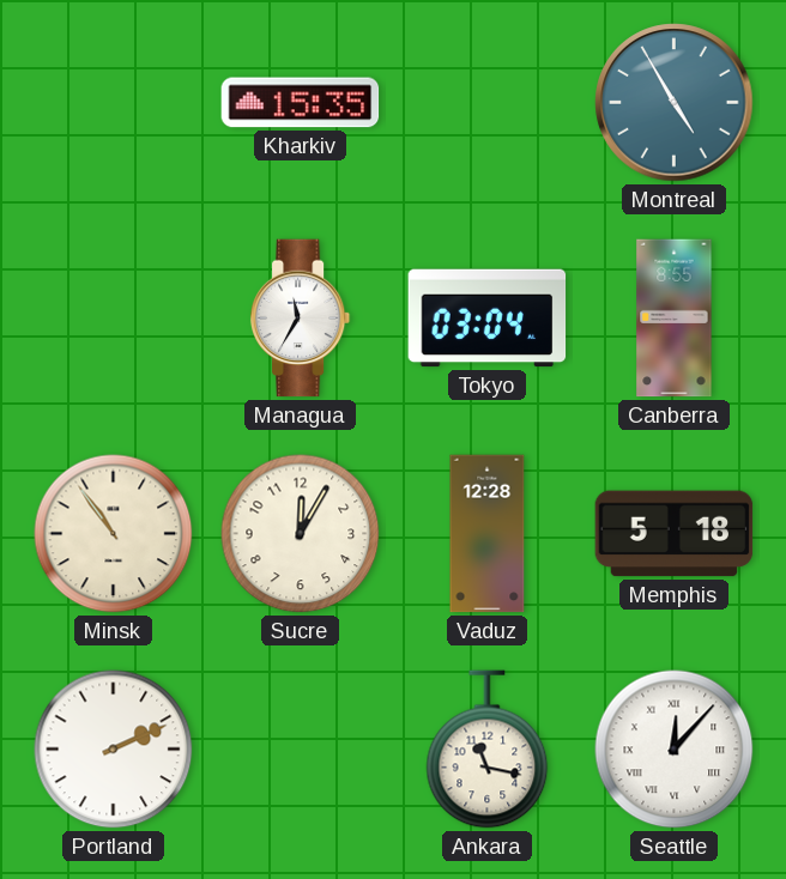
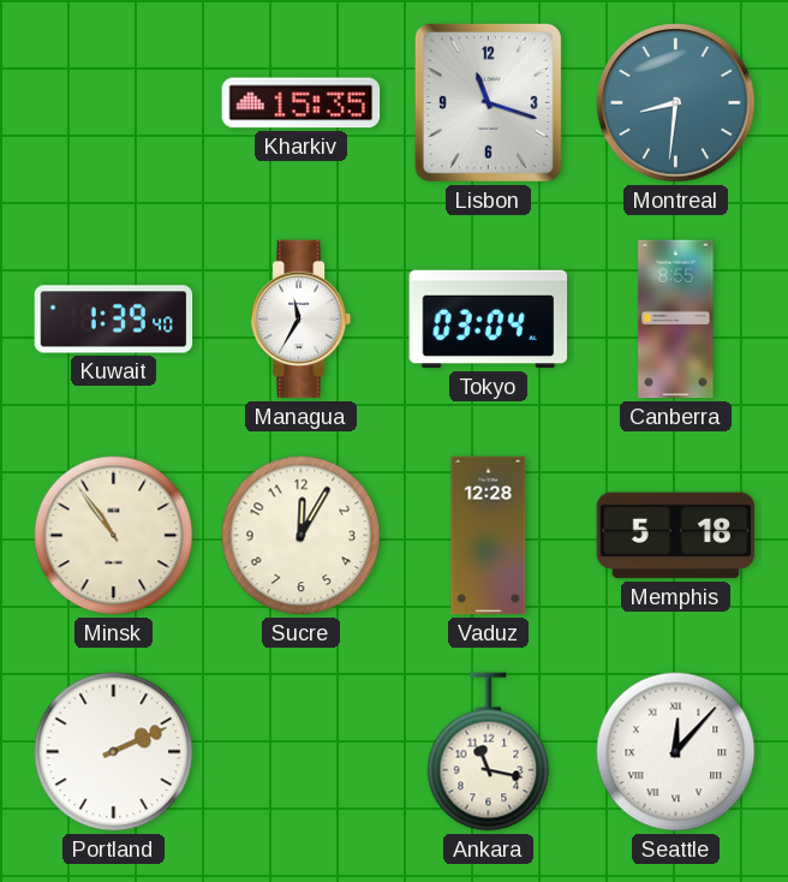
Lisbon: none -> 11:18 (488, 102)
Montreal: 4:55 -> 8:31 (676, 103)
Kuwait: none -> 1:39 (114, 320)
